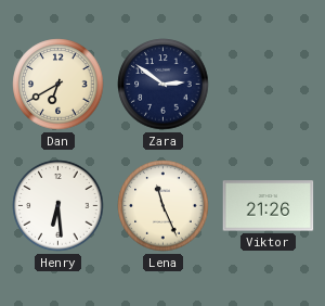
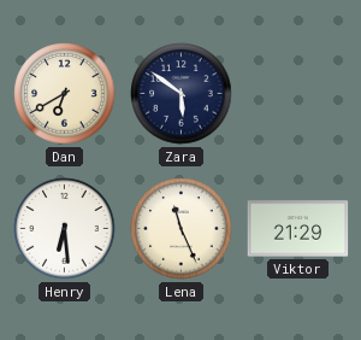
Zara: 2:51 -> 5:51 (182, 94)
Viktor: 21:26 -> 21:29 (298, 229)
